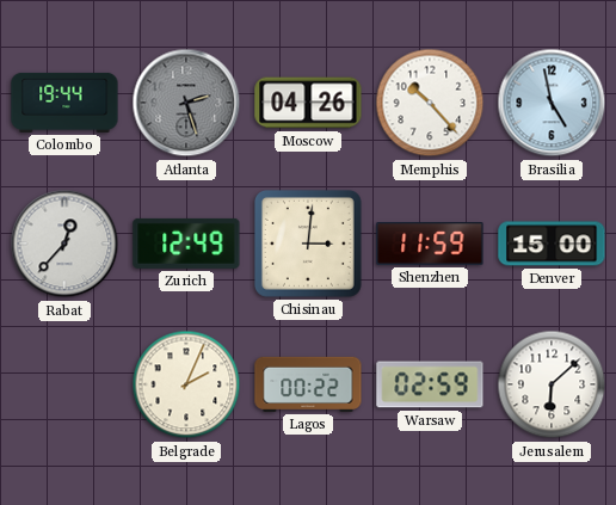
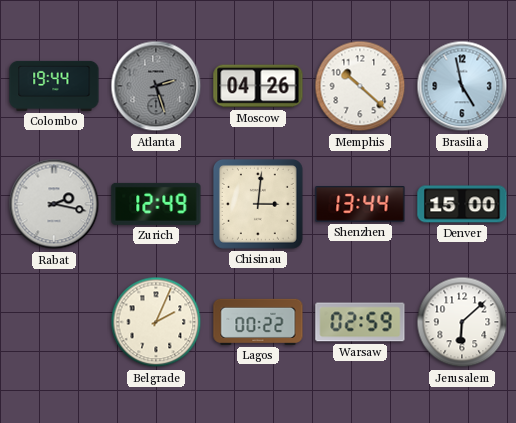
Memphis: 10:23 -> 10:22 (360, 86)
Rabat: 12:37 -> 2:17 (54, 204)
Shenzhen: 11:59 -> 13:44 (360, 204)
